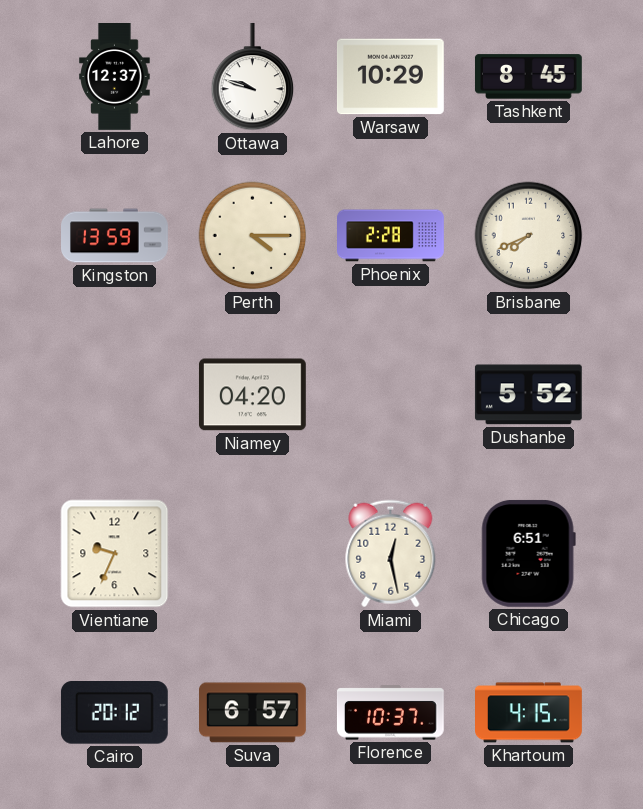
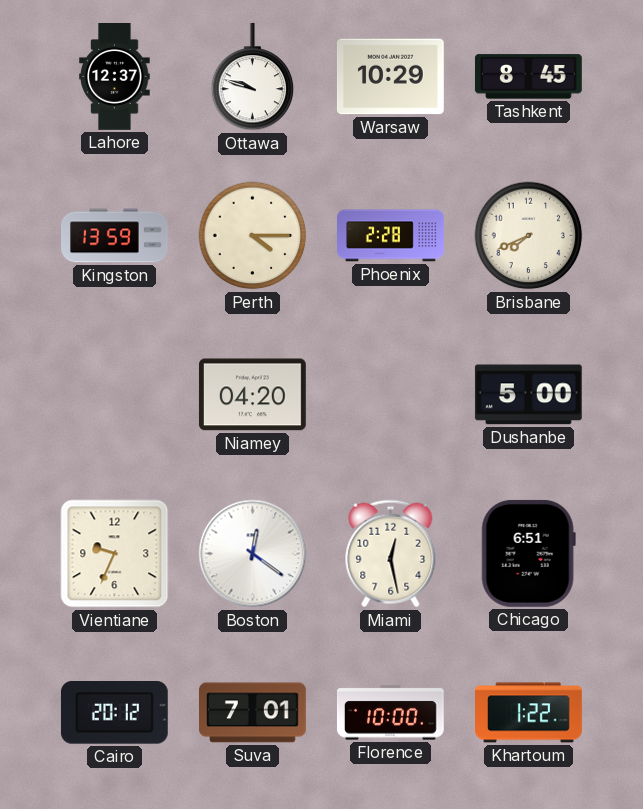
Dushanbe: 5:52 -> 5:00 (528, 395)
Boston: none -> 12:21 (253, 554)
Suva: 6:57 -> 7:01 (253, 713)
Florence: 10:37 -> 10:00 (390, 713)
Khartoum: 4:15 -> 1:22 (529, 713)
